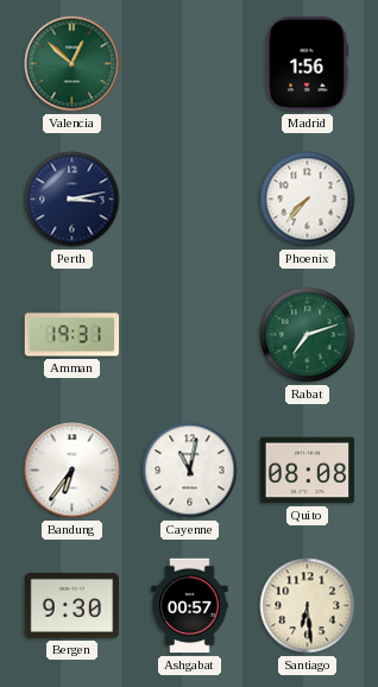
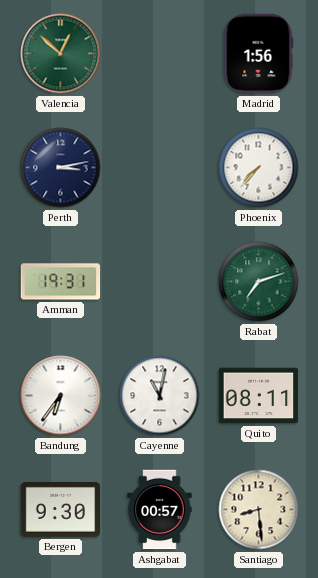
Quito: 08:08 -> 08:11 (259, 396)
Santiago: 6:29 -> 8:29 (259, 510)
